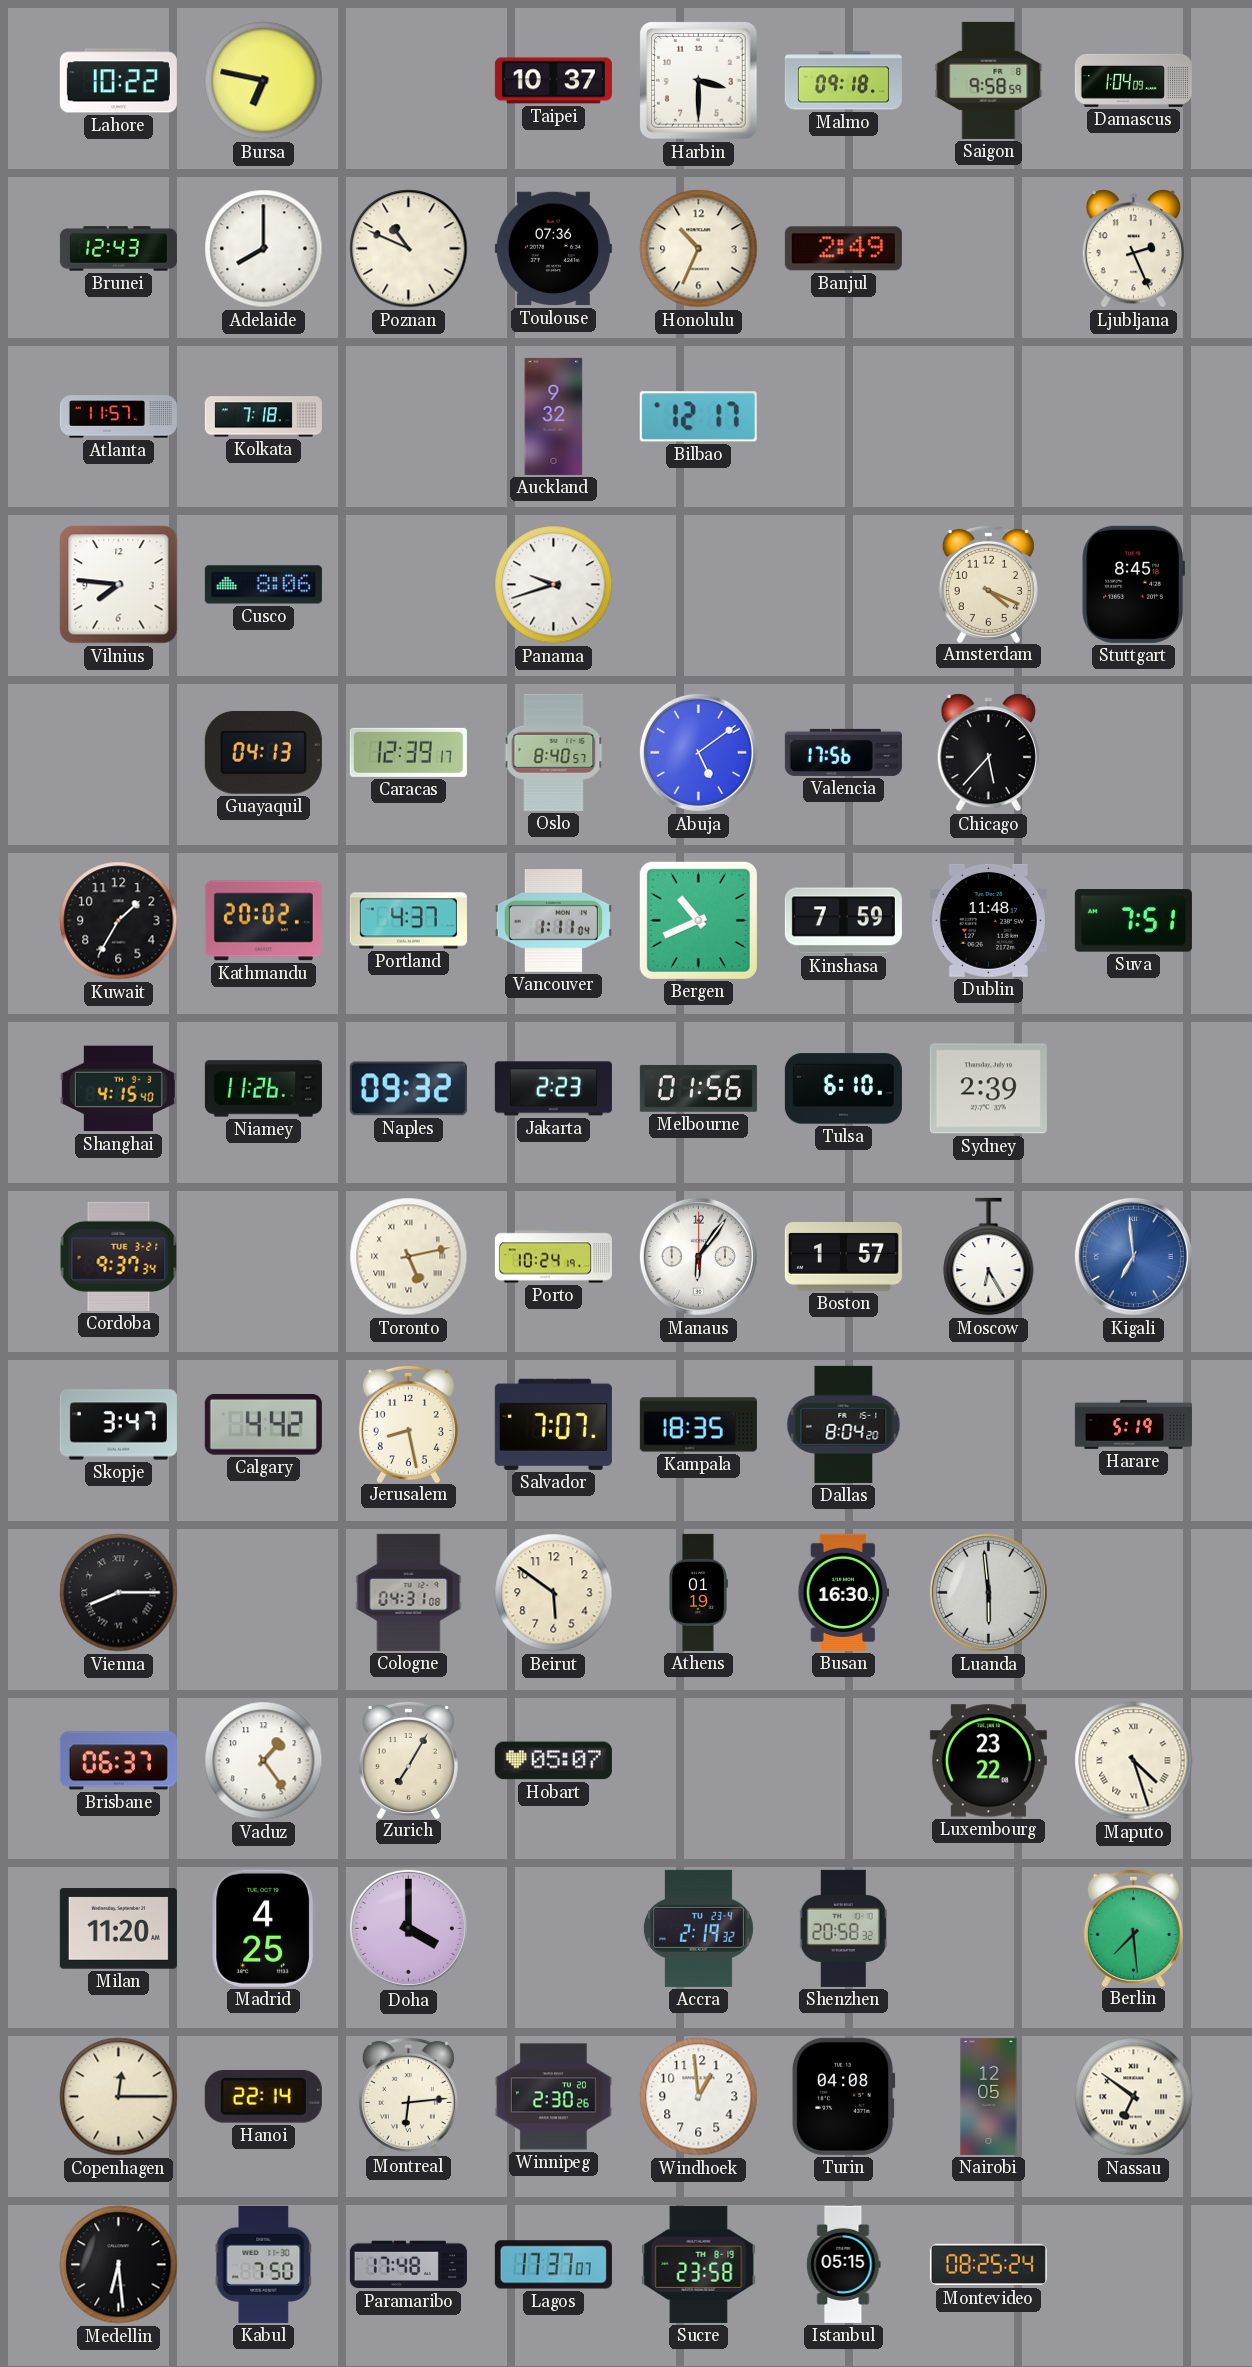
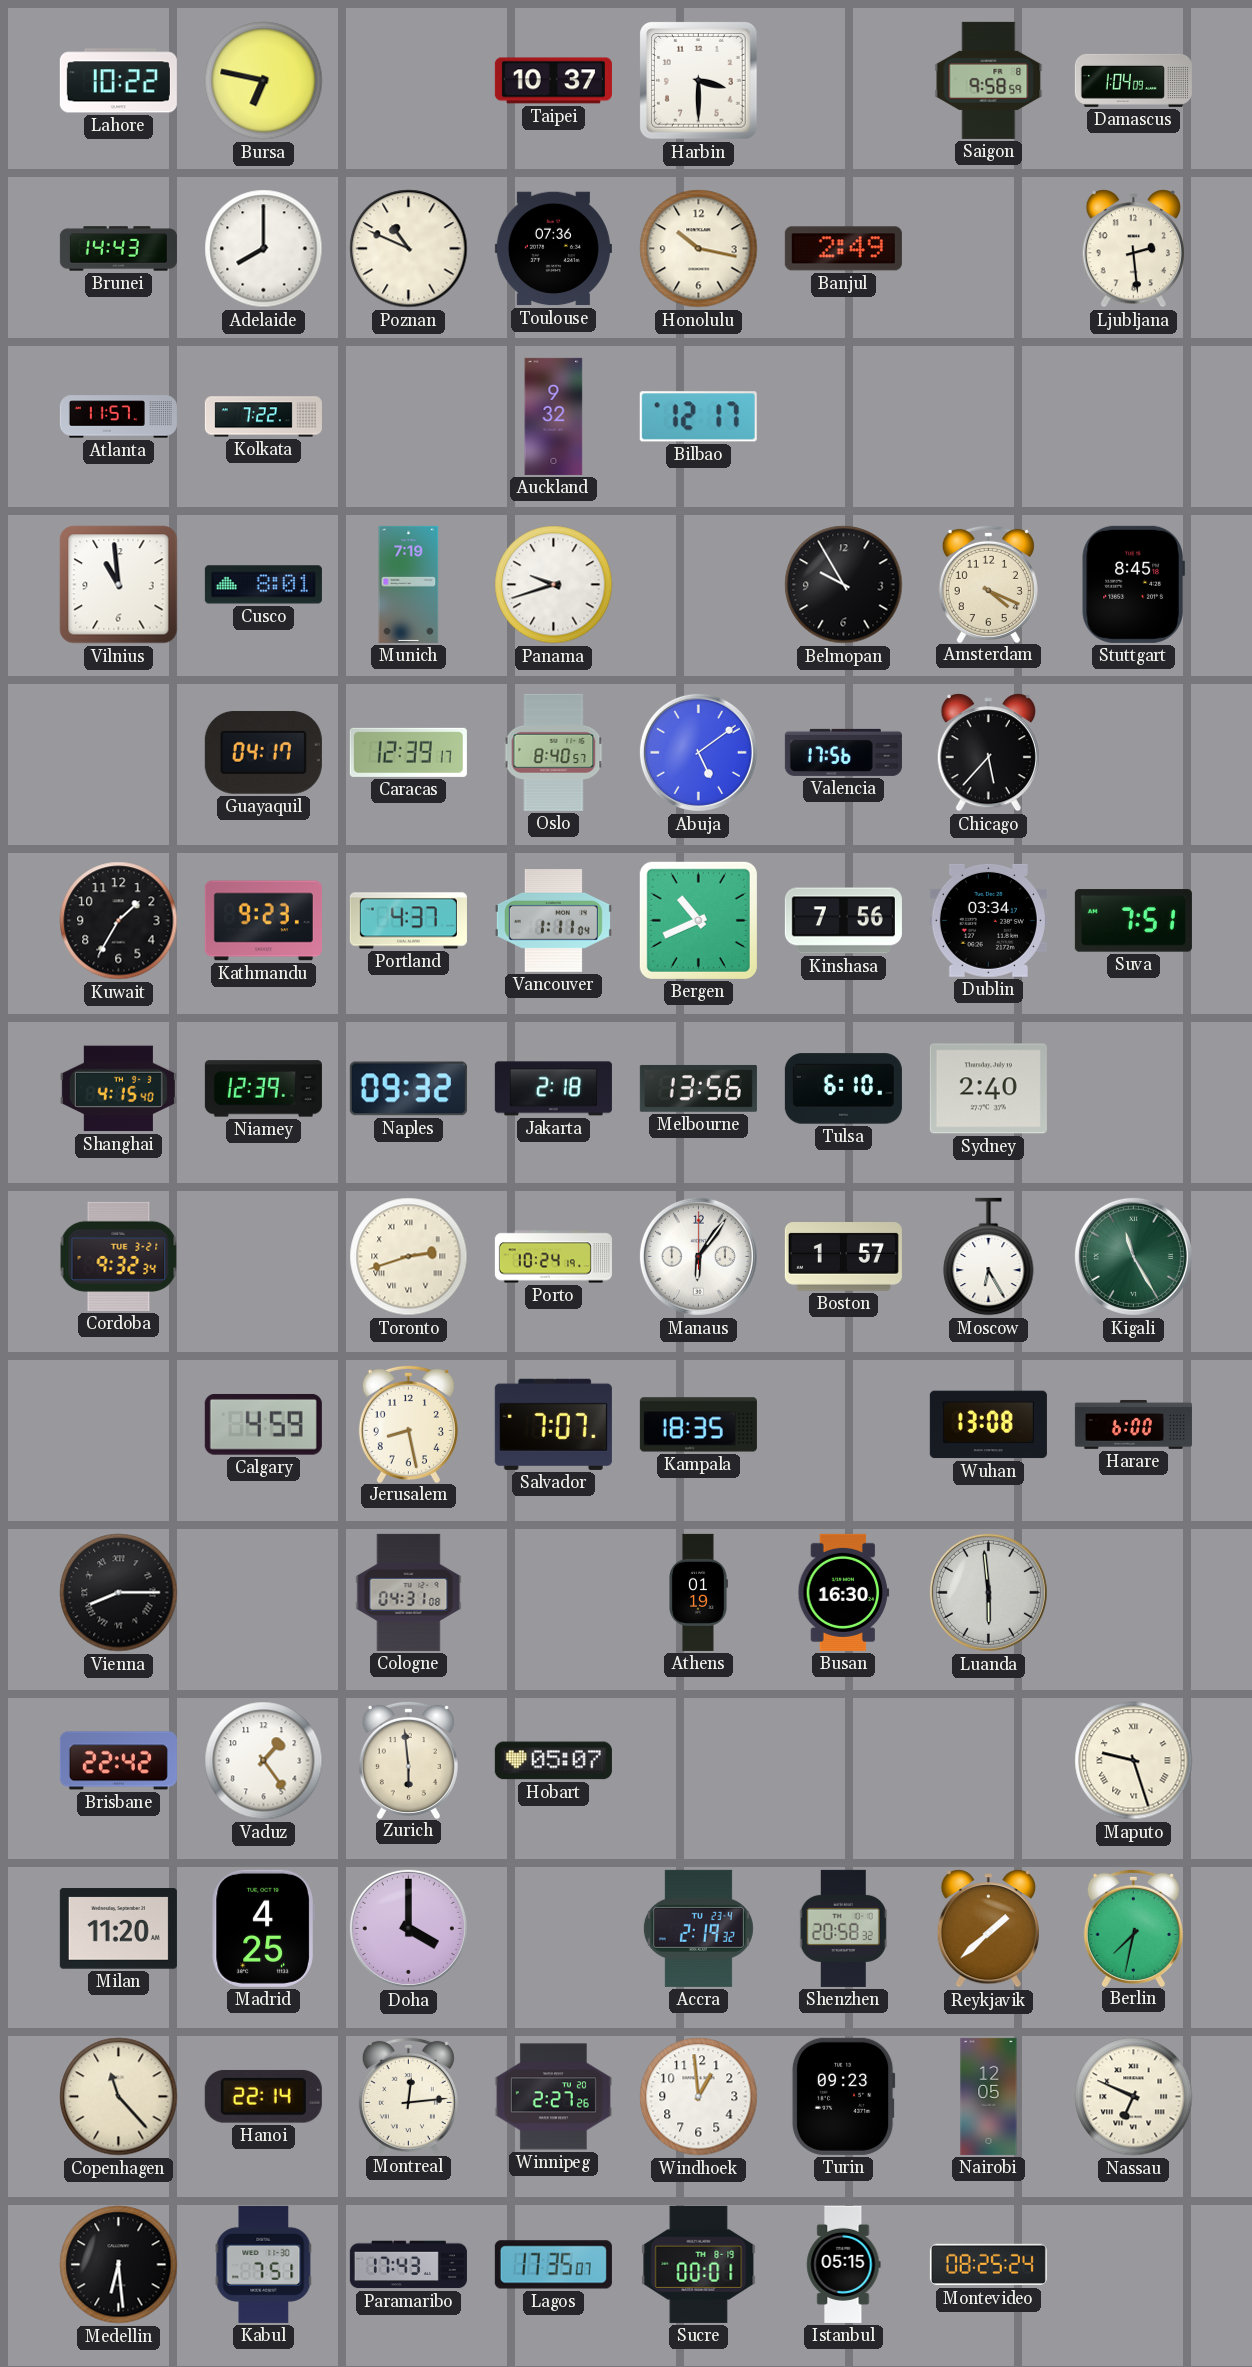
Malmo: 09:18 -> none (843, 81)
Brunei: 12:43 -> 14:43 (118, 249)
Honolulu: 10:34 -> 10:17 (699, 249)
Ljubljana: 2:26 -> 2:29 (1133, 249)
Kolkata: 7:18 -> 7:22 (263, 417)
Vilnius: 7:46 -> 10:59 (119, 585)
Cusco: 8:06 -> 8:01 (263, 585)
Munich: none -> 7:19 (409, 584)
Belmopan: none -> 9:55 (844, 585)
Guayaquil: 04:13 -> 04:17 (263, 752)
Kathmandu: 20:02 -> 9:23 (263, 921)
Kinshasa: 7:59 -> 7:56 (843, 921)
Dublin: 11:48 -> 03:34 (988, 920)
Niamey: 11:26 -> 12:39 (263, 1089)
Jakarta: 2:23 -> 2:18 (553, 1089)
Melbourne: 01:56 -> 13:56 (698, 1089)
Sydney: 2:39 -> 2:40 (988, 1089)
Cordoba: 9:37 -> 9:32 (119, 1256)
Toronto: 5:13 -> 2:42 (409, 1257)
Kigali: 6:59 -> 11:25 (1133, 1256)
Kigali dial: blue -> green (1133, 1256)
Skopje: 3:47 -> none (118, 1425)
Calgary: 4:42 -> 4:59 (263, 1425)
Dallas: 8:04 -> none (844, 1424)
Wuhan: none -> 13:08 (988, 1425)
Harare: 5:19 -> 6:00 (1133, 1424)
Beirut: 5:51 -> none (554, 1593)
Brisbane: 06:37 -> 22:42 (118, 1761)
Zurich: 7:05 -> 5:59 (408, 1759)
Luxembourg: 23:22 -> none (988, 1761)
Maputo: 4:27 -> 9:27 (1134, 1761)
Reykjavik: none -> 1:38 (988, 1929)
Berlin: 7:29 -> 7:32 (1133, 1927)
Copenhagen: 12:15 -> 11:23 (119, 2097)
Montreal: 6:14 -> 12:14 (408, 2095)
Winnipeg: 2:30 -> 2:27 (553, 2097)
Turin: 04:08 -> 09:23 (843, 2096)
Nassau: 6:51 -> 6:49 (1134, 2097)
Kabul: 7:50 -> 7:51 (264, 2264)
Paramaribo: 17:48 -> 17:43 (408, 2265)
Lagos: 17:37 -> 17:35 (553, 2265)
Sucre: 23:58 -> 00:01 (699, 2264)
